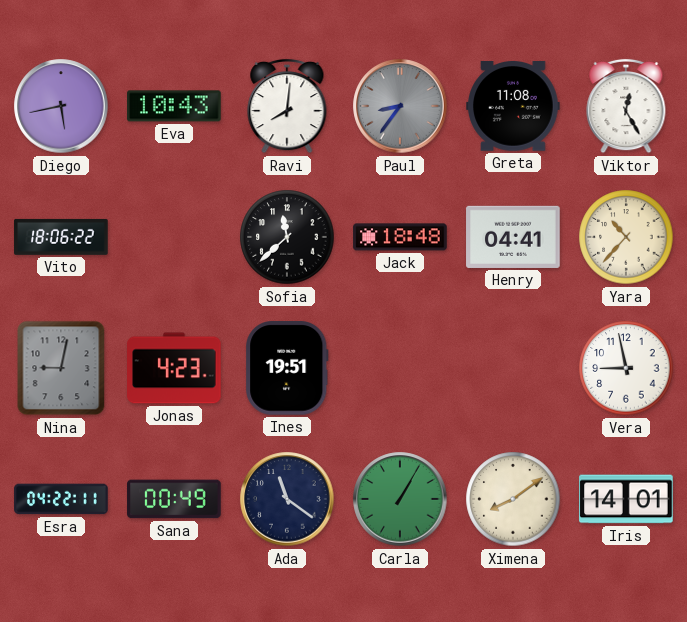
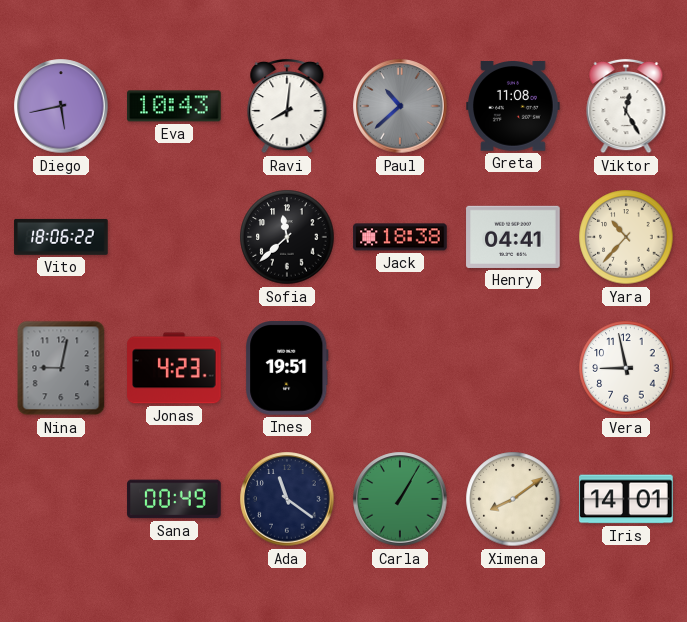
Paul: 8:36 -> 10:38 (400, 106)
Jack: 18:48 -> 18:38 (400, 237)
Esra: 04:22 -> none (61, 499)
